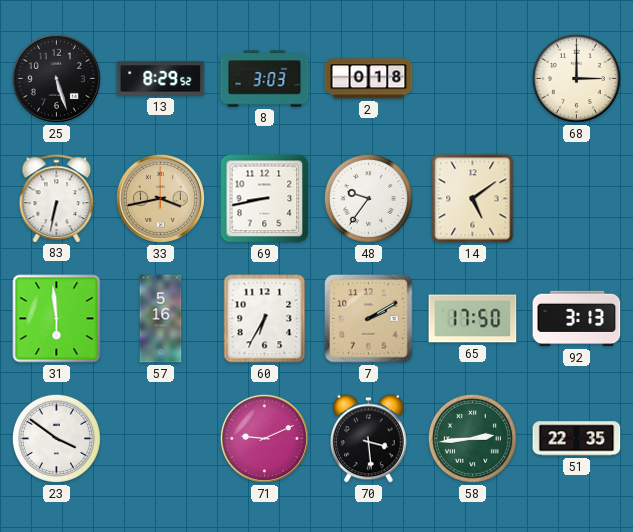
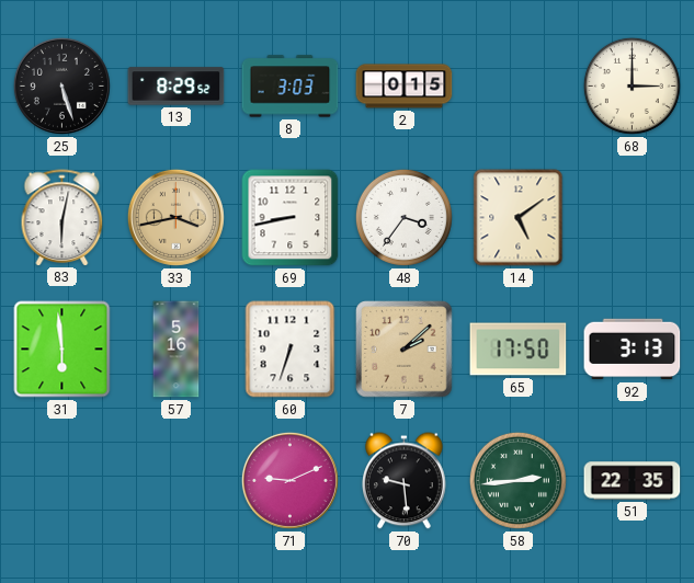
2: 0:18 -> 0:15 (405, 87)
83: 6:32 -> 6:02 (62, 217)
48: 9:36 -> 3:36 (403, 217)
60: 6:35 -> 6:33 (291, 350)
7: 2:10 -> 2:08 (405, 350)
23: 3:51 -> none (56, 438)
70: 3:29 -> 9:29 (405, 481)
